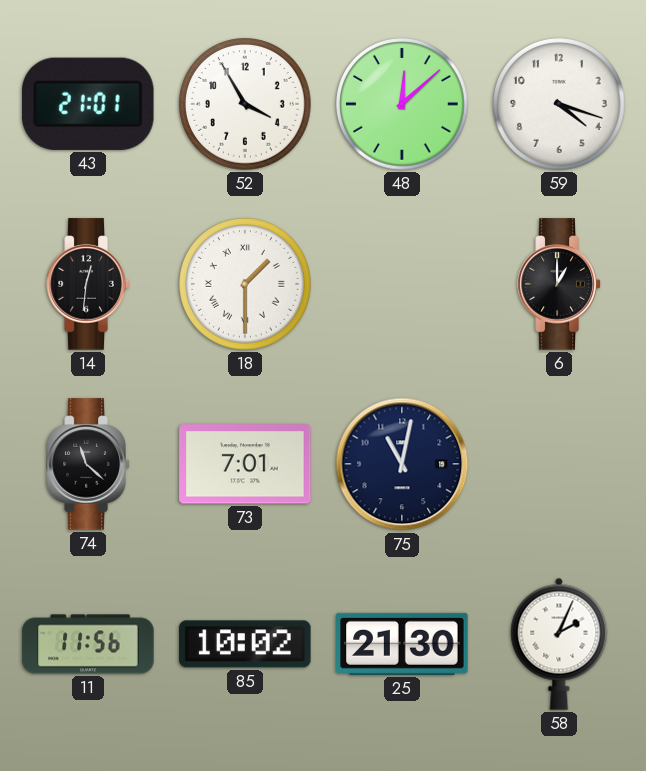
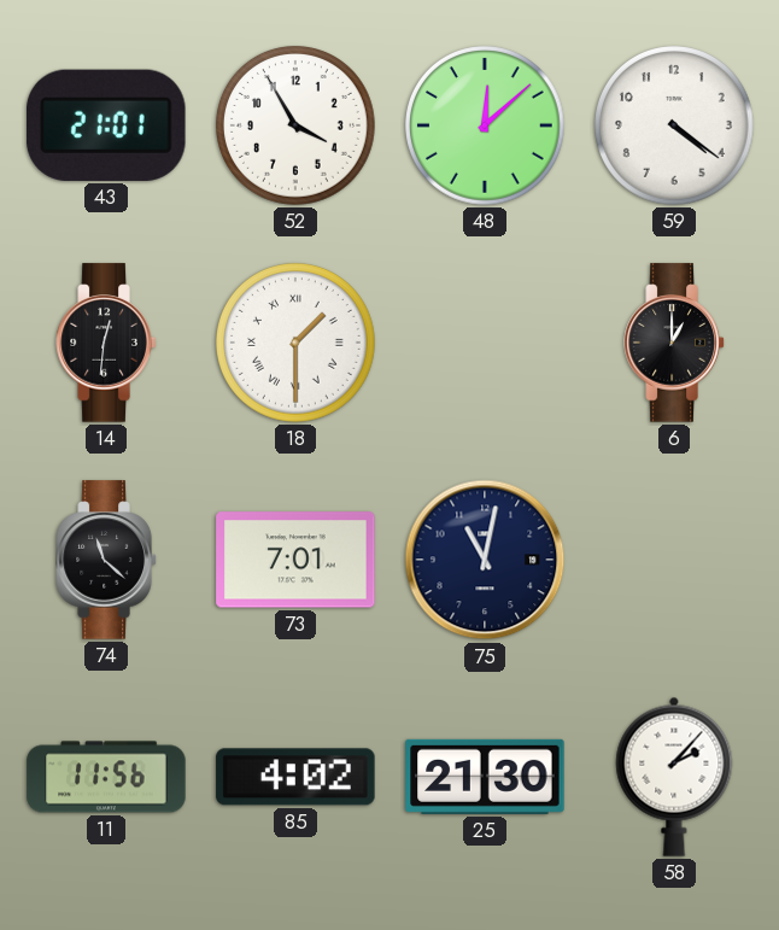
59: 4:18 -> 4:21 (675, 127)
85: 10:02 -> 4:02 (295, 777)
58: 2:04 -> 2:07 (674, 777)
